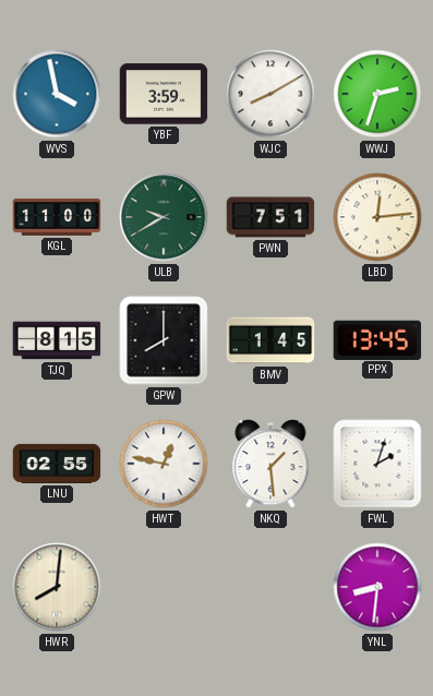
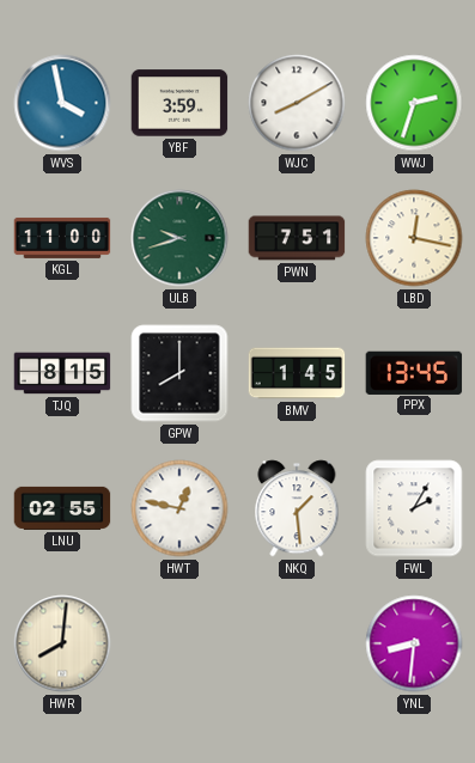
ULB: 9:40 -> 9:42 (179, 238)
LBD: 12:14 -> 12:17 (414, 238)
FWL: 2:03 -> 2:05 (414, 508)
